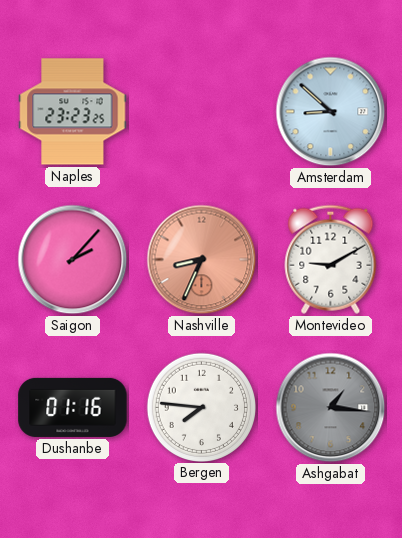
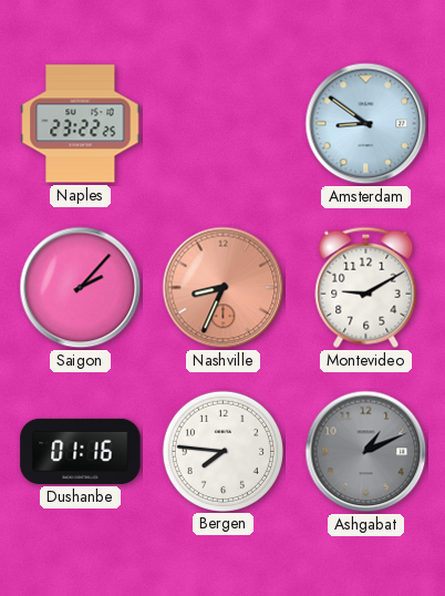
Naples: 23:23 -> 23:22 (81, 124)
Amsterdam: 8:52 -> 8:51 (366, 124)
Ashgabat: 1:16 -> 1:11 (366, 452)
